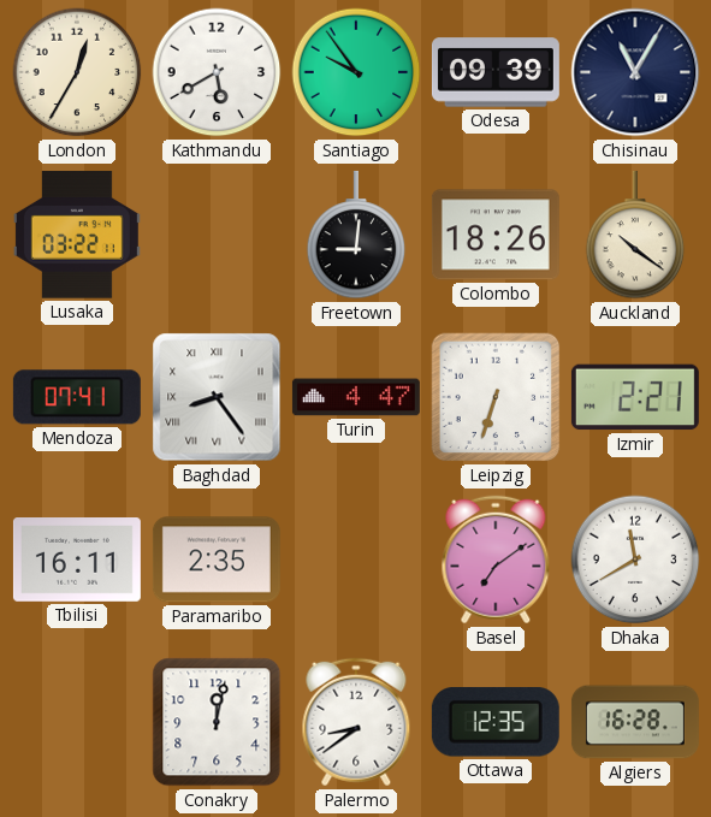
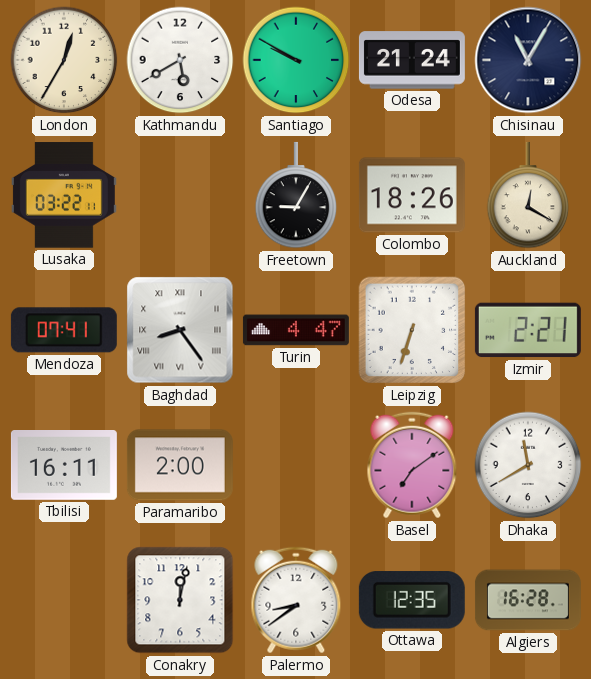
Santiago: 9:54 -> 9:50 (296, 60)
Odesa: 09:39 -> 21:24 (412, 60)
Freetown: 9:01 -> 9:05 (296, 195)
Auckland: 10:21 -> 12:20 (528, 195)
Paramaribo: 2:35 -> 2:00 (180, 465)
